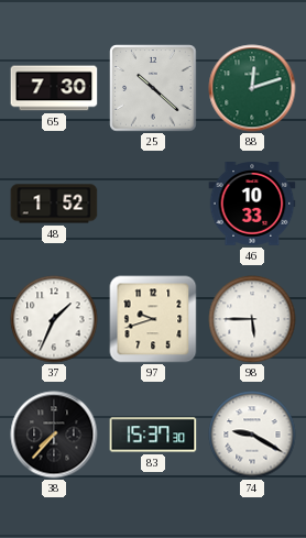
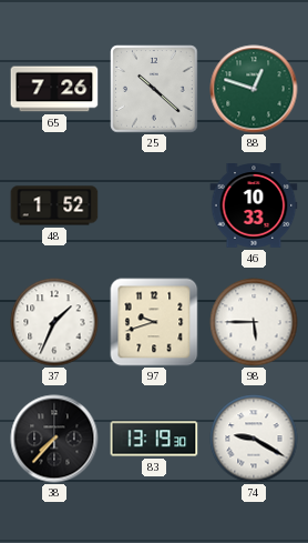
65: 7:30 -> 7:26 (54, 89)
88: 12:12 -> 12:48 (254, 89)
83: 15:37 -> 13:19 (154, 439)
